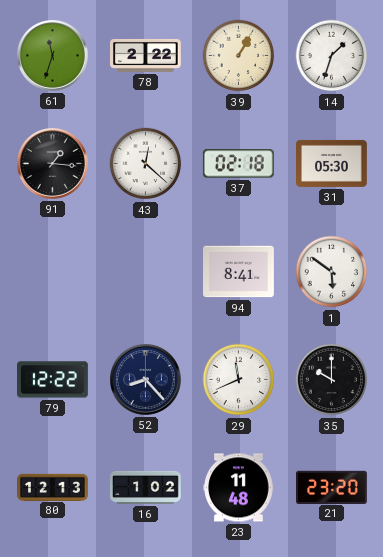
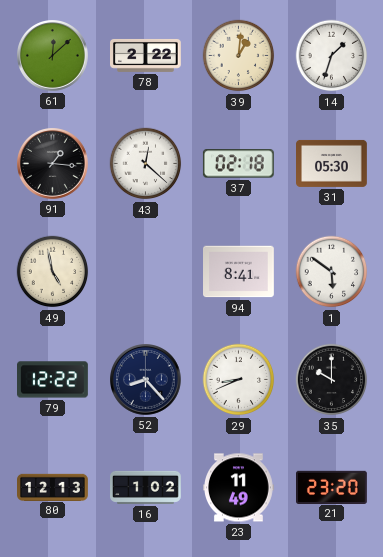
61: 11:33 -> 12:08 (53, 56)
39: 1:05 -> 1:01 (239, 56)
49: none -> 4:58 (53, 272)
29: 11:41 -> 8:41 (239, 380)
23: 11:48 -> 11:49 (239, 488)
